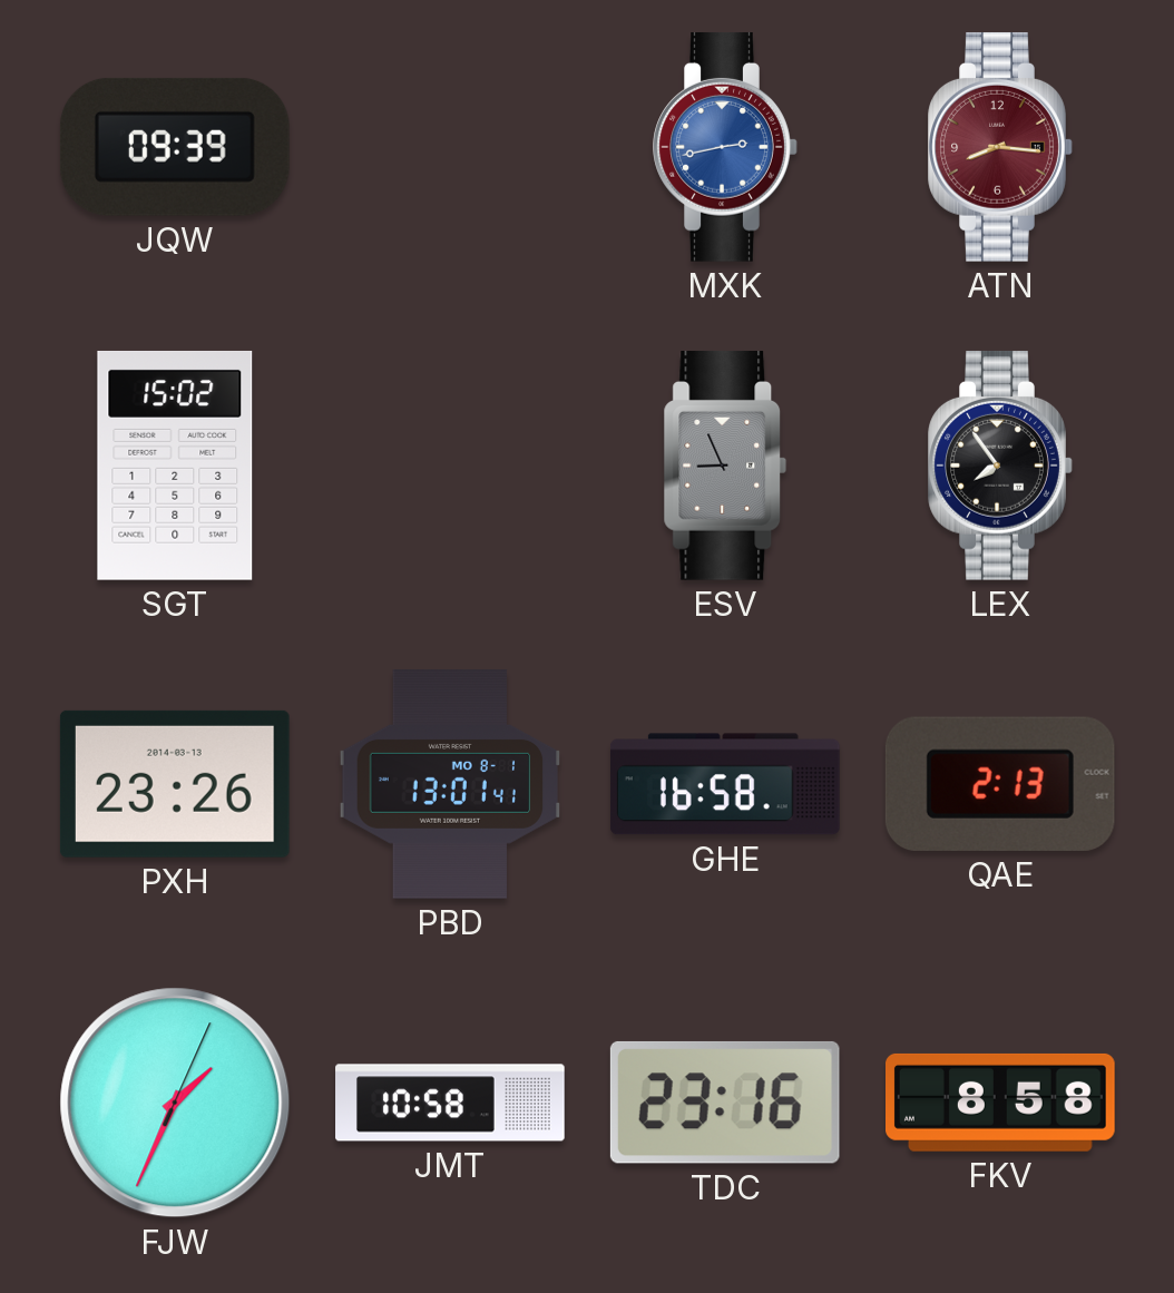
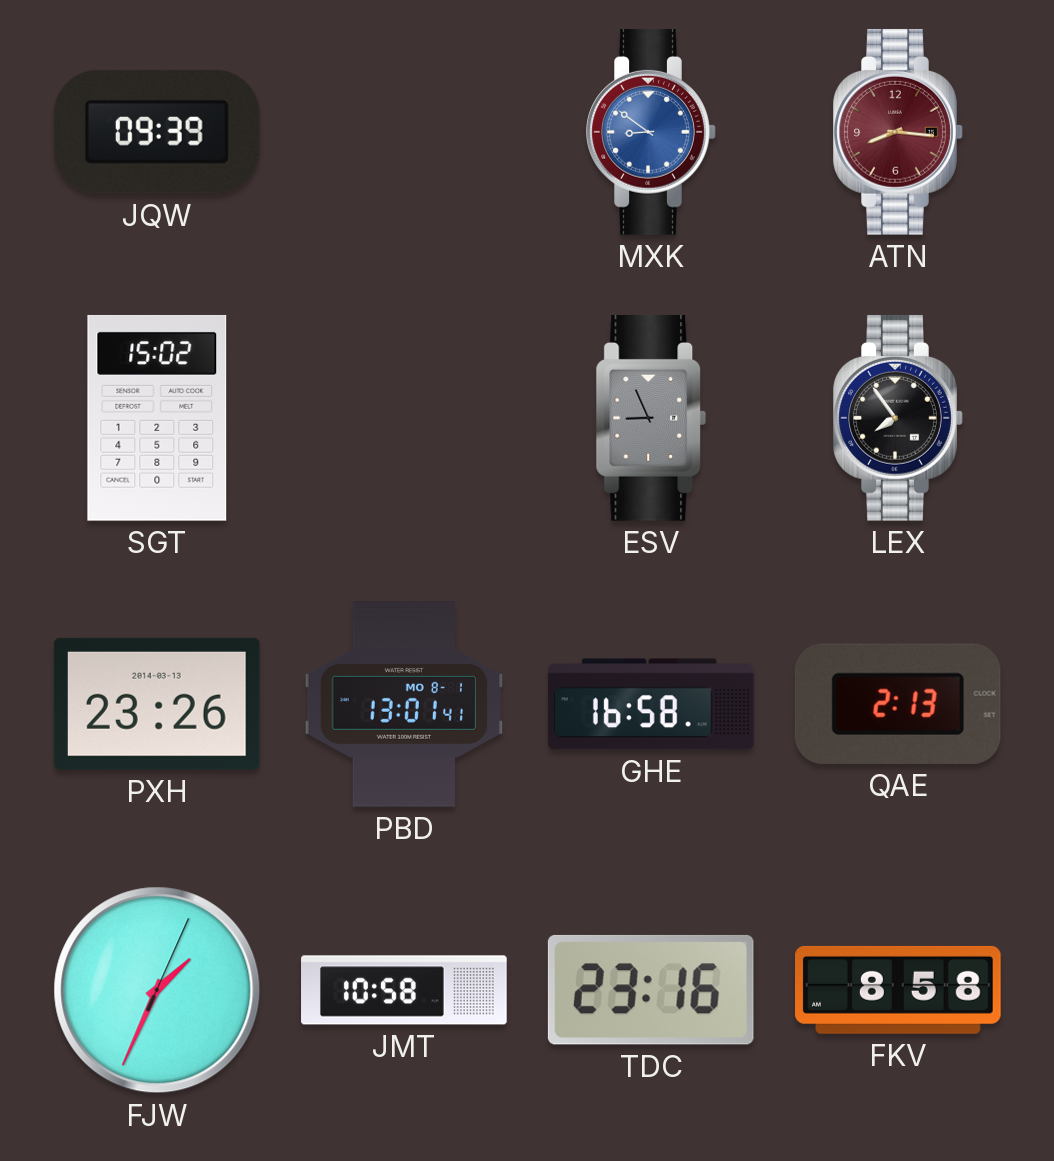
MXK: 2:43 -> 8:51 (651, 132)
